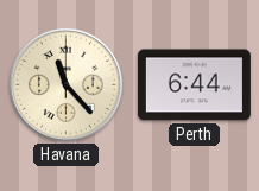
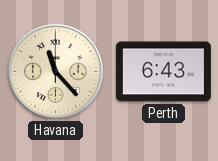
Perth: 6:44 -> 6:43 (163, 72)
